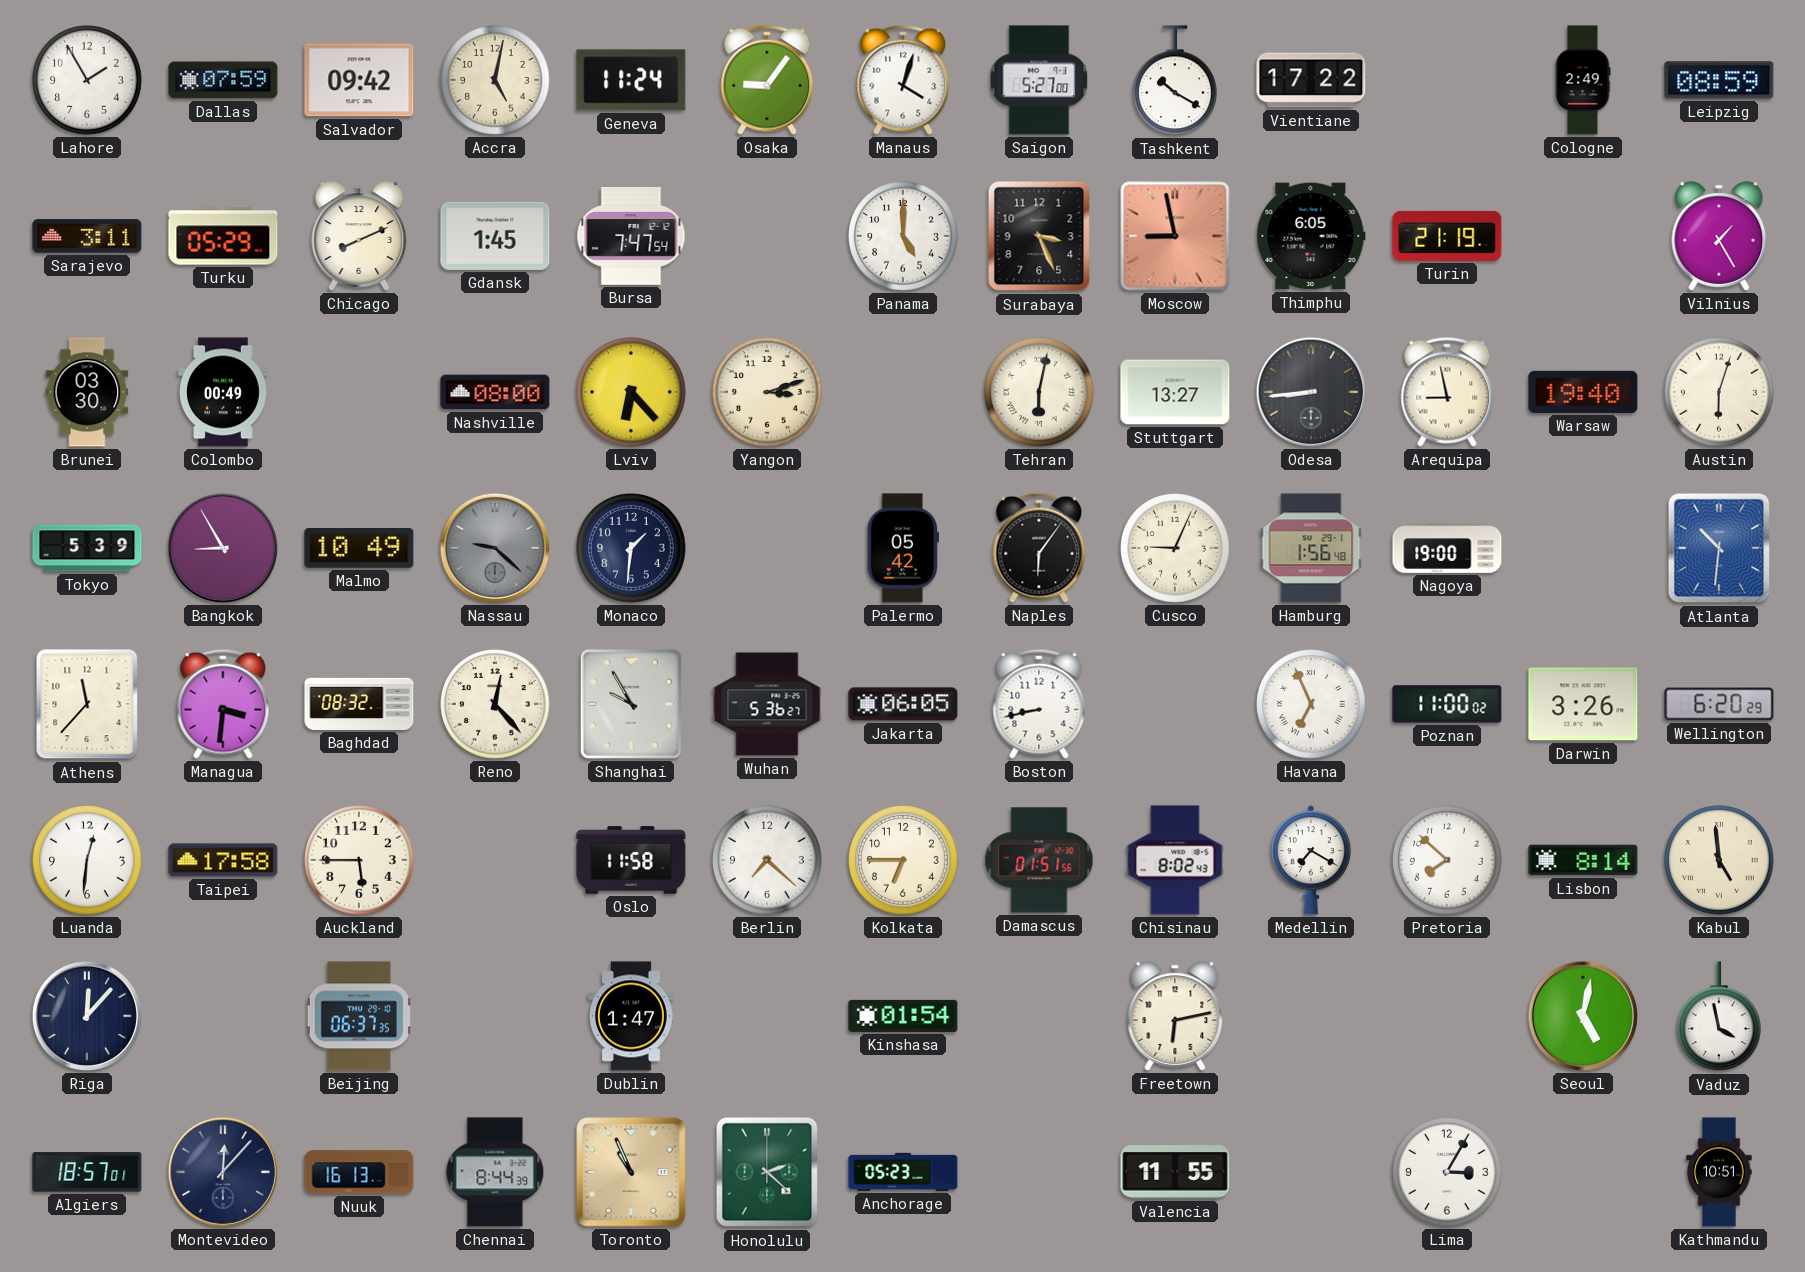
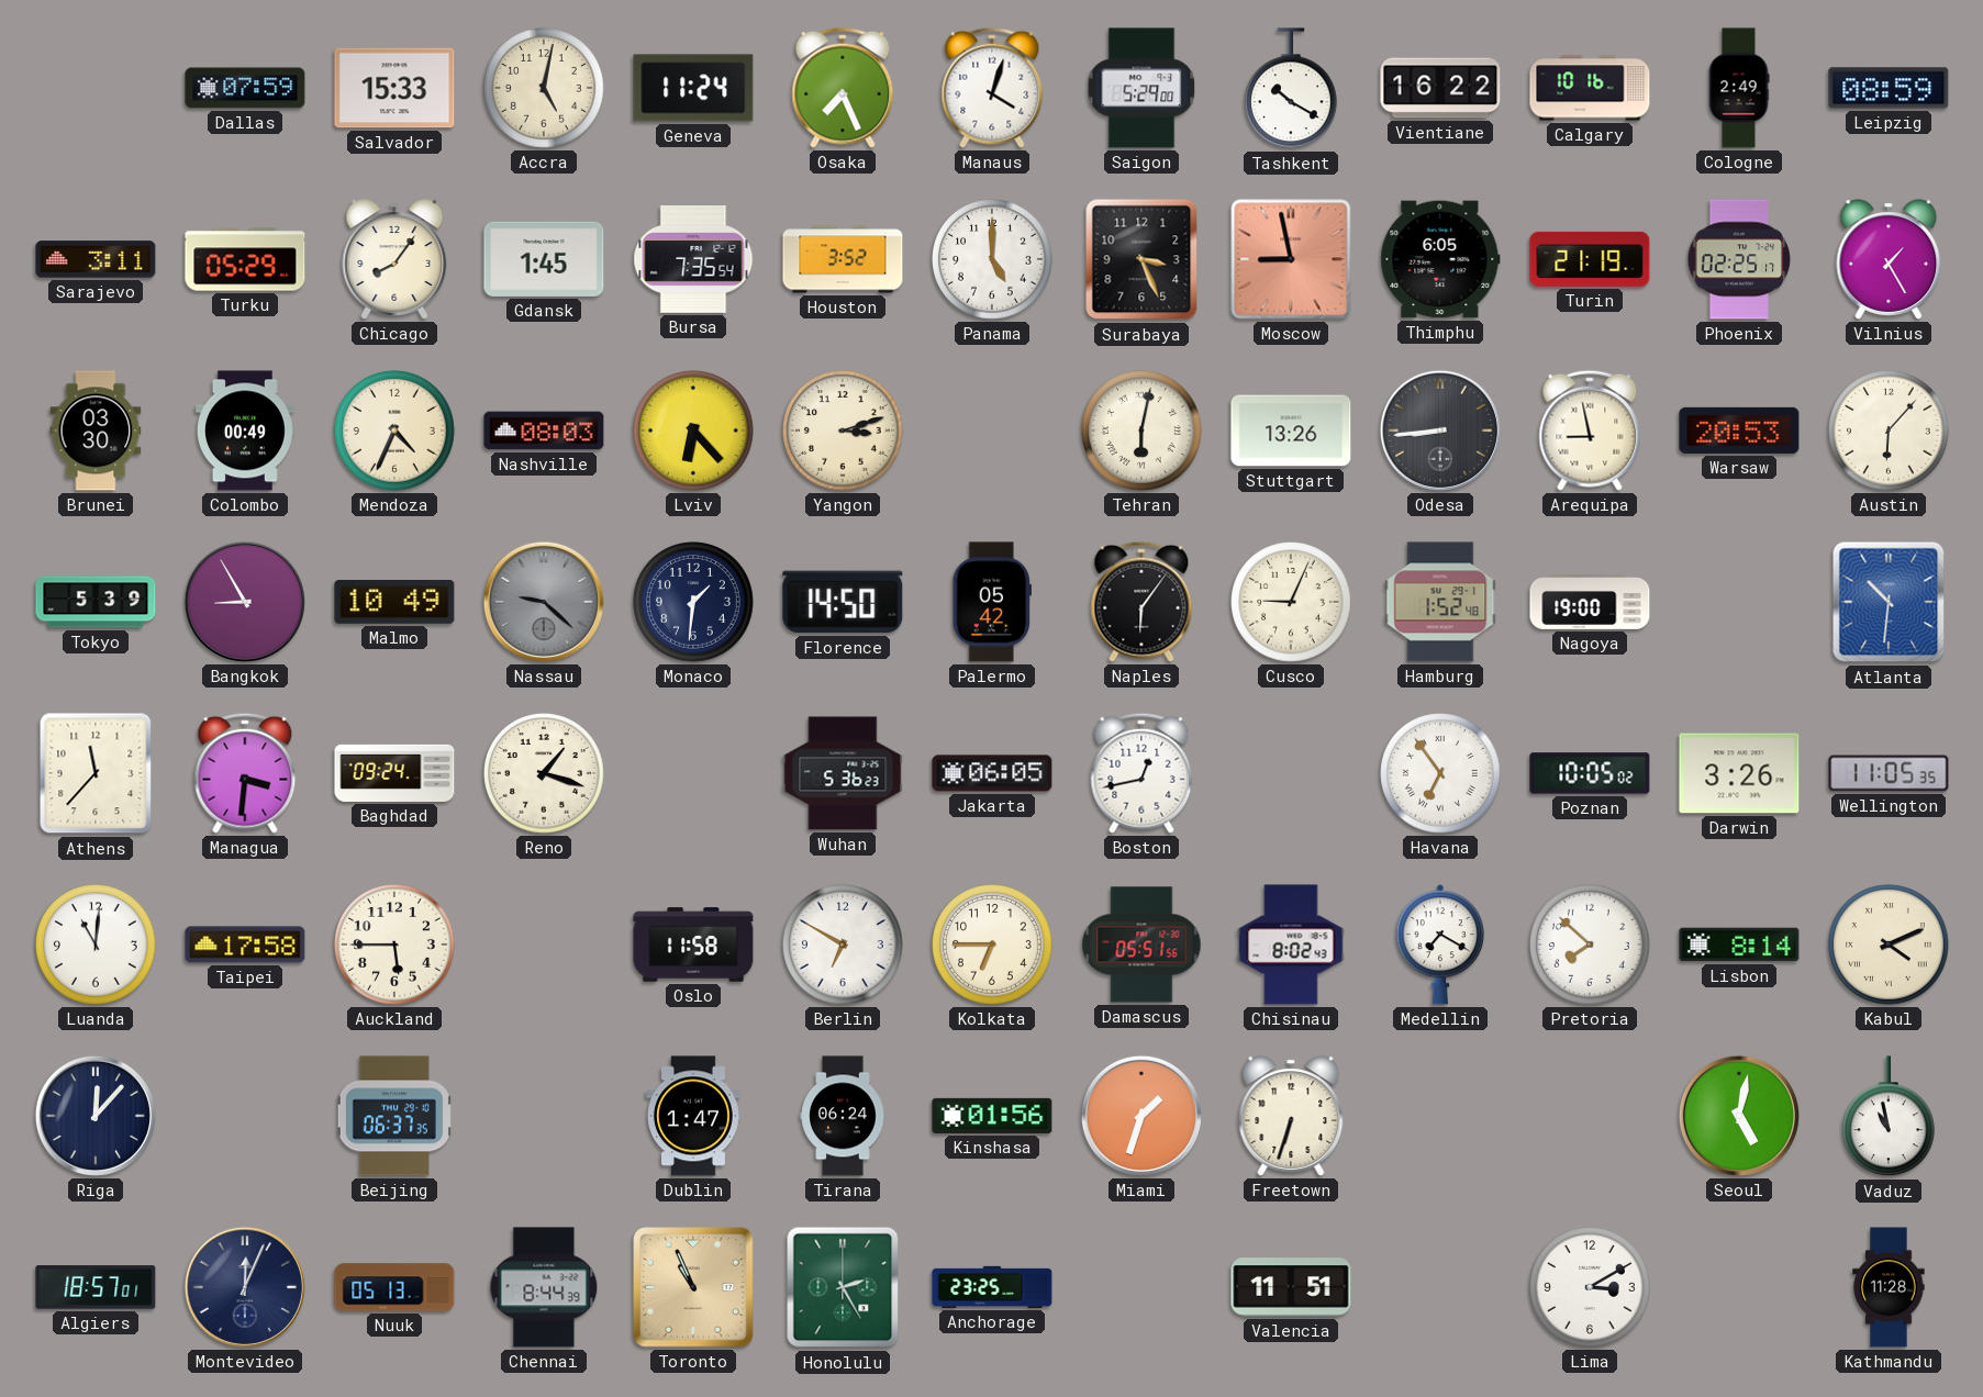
Lahore: 1:55 -> none (87, 80)
Salvador: 09:42 -> 15:33 (394, 88)
Osaka: 9:06 -> 7:26 (843, 88)
Saigon: 5:27 -> 5:29 (1141, 88)
Vientiane: 17:22 -> 16:22 (1440, 88)
Calgary: none -> 10:16 (1590, 88)
Chicago: 8:11 -> 8:06 (394, 259)
Bursa: 7:47 -> 7:35 (693, 260)
Houston: none -> 3:52 (843, 259)
Phoenix: none -> 02:25 (1739, 259)
Mendoza: none -> 4:34 (394, 431)
Nashville: 08:00 -> 08:03 (544, 431)
Stuttgart: 13:27 -> 13:26 (1291, 431)
Warsaw: 19:40 -> 20:53 (1739, 431)
Austin: 6:03 -> 6:07 (1889, 431)
Florence: none -> 14:50 (843, 602)
Hamburg: 1:56 -> 1:52 (1440, 602)
Baghdad: 08:32 -> 09:24 (394, 773)
Reno: 12:23 -> 1:18 (544, 773)
Shanghai: 9:55 -> none (631, 704)
Wuhan: 5:36:27 -> 5:36:23 (843, 773)
Boston: 8:43 -> 12:43 (1141, 773)
Havana: 6:56 -> 6:54 (1440, 773)
Poznan: 11:00 -> 10:05 (1590, 773)
Wellington: 6:20 -> 11:05 (1889, 773)
Luanda: 12:31 -> 11:01 (96, 945)
Berlin: 7:22 -> 6:50 (843, 945)
Damascus: 01:51 -> 05:51 (1141, 945)
Kabul: 4:59 -> 4:11 (1889, 945)
Tirana: none -> 06:24 (843, 1116)
Kinshasa: 01:54 -> 01:56 (992, 1116)
Miami: none -> 1:33 (1141, 1116)
Freetown: 6:13 -> 6:33 (1291, 1116)
Vaduz: 3:58 -> 10:58 (1890, 1117)
Montevideo: 12:07 -> 12:04 (245, 1287)
Nuuk: 16:13 -> 05:13 (394, 1287)
Honolulu: 2:22 -> 2:25 (843, 1287)
Anchorage: 05:23 -> 23:25 (992, 1287)
Valencia: 11:55 -> 11:51 (1291, 1287)
Lima: 3:05 -> 3:10 (1590, 1287)
Kathmandu: 10:51 -> 11:28 (1889, 1287)
